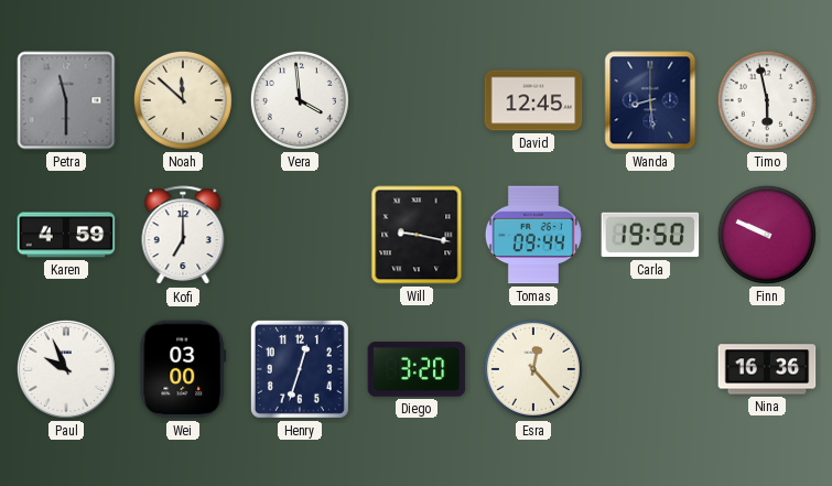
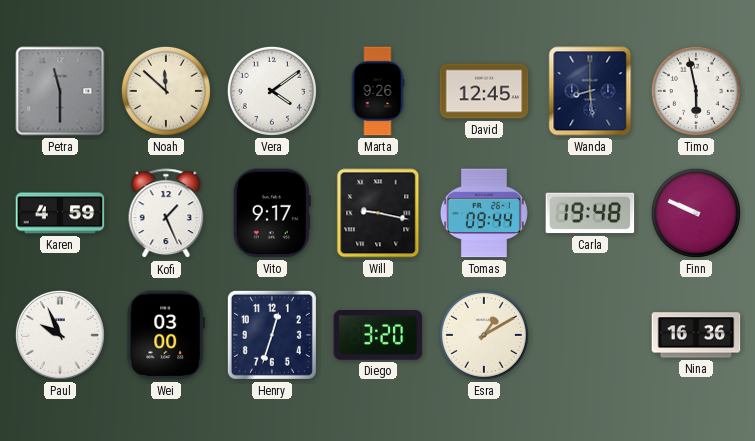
Vera: 3:59 -> 4:09 (272, 91)
Marta: none -> 9:26 (378, 91)
Kofi: 7:00 -> 1:26 (166, 214)
Vito: none -> 9:17 (272, 213)
Carla: 19:50 -> 19:48 (590, 213)
Esra: 12:23 -> 1:10 (484, 335)
